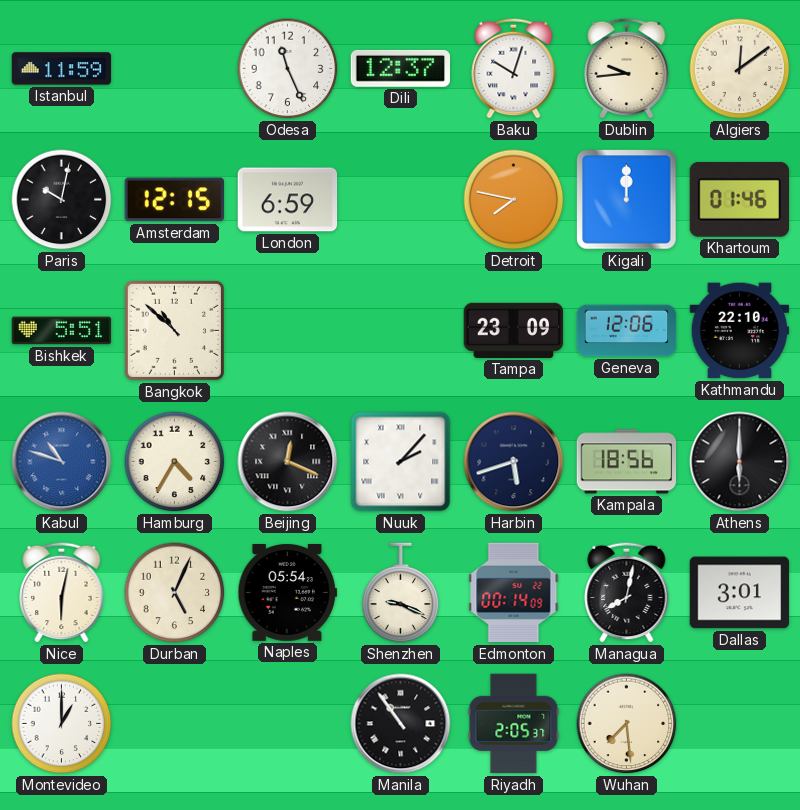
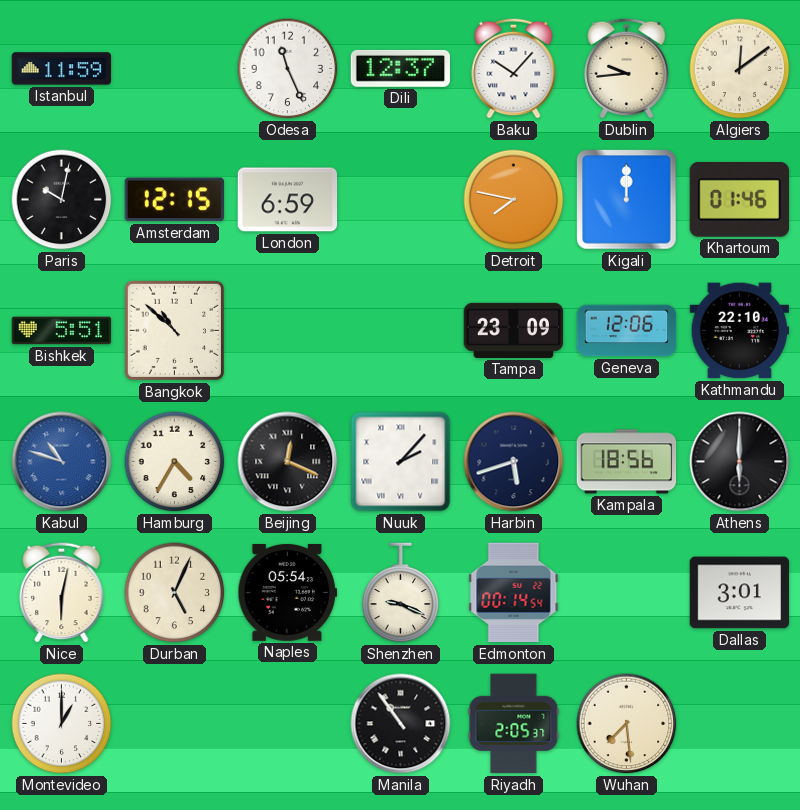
Baku: 10:03 -> 10:07 (514, 68)
Edmonton: 00:14:09 -> 00:14:54 (514, 593)
Managua: 8:02 -> none (627, 592)
